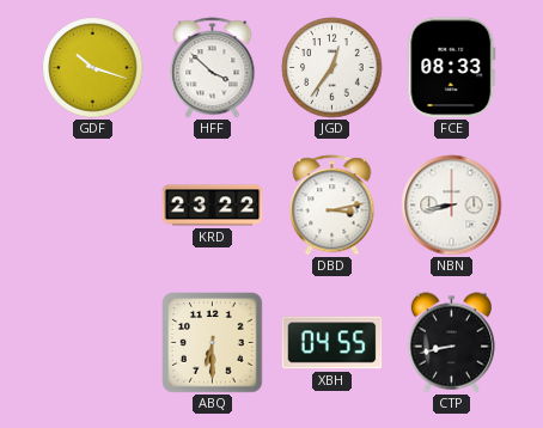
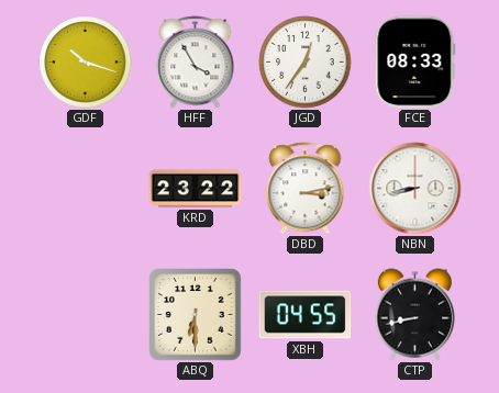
HFF: 3:52 -> 3:55 (196, 63)
